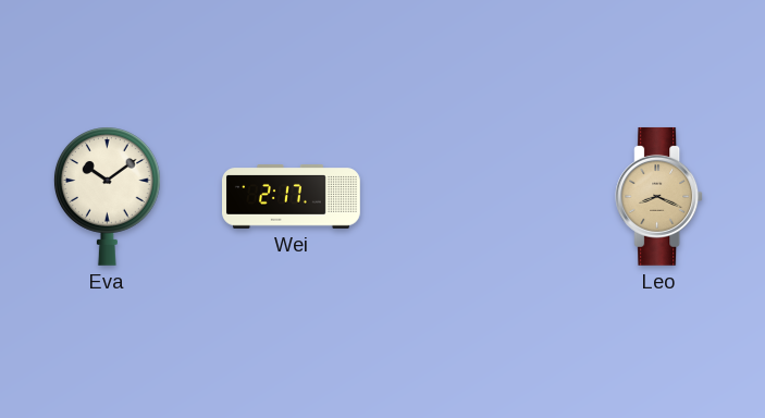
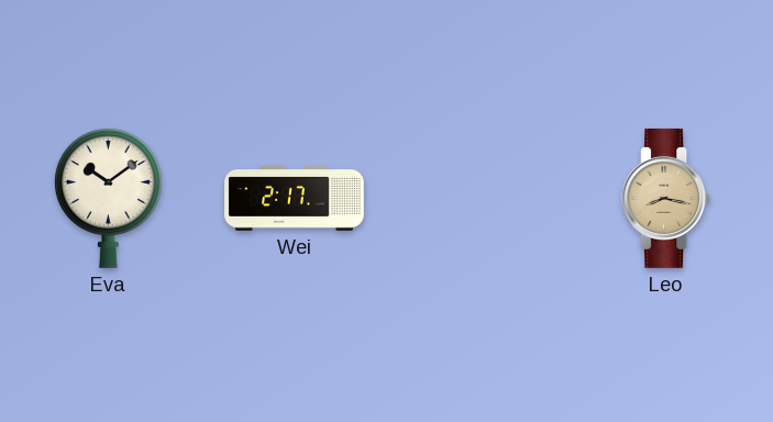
Leo: 8:19 -> 8:17 (666, 198)
